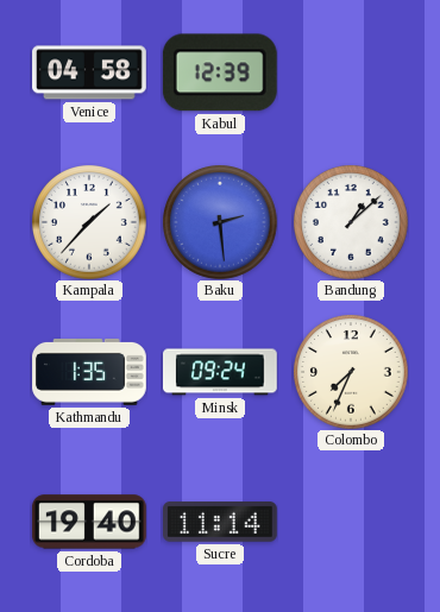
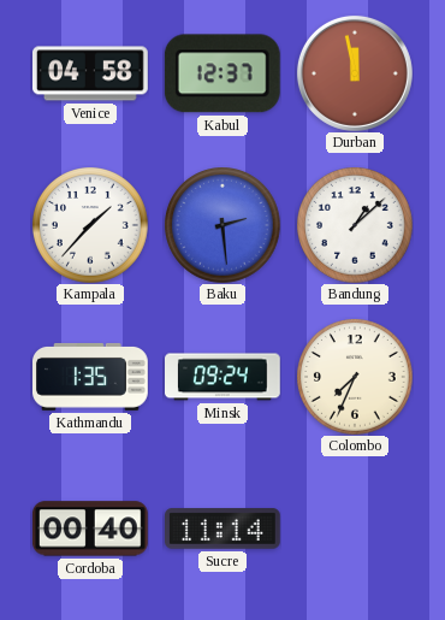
Kabul: 12:39 -> 12:37 (222, 73)
Durban: none -> 11:58 (355, 73)
Cordoba: 19:40 -> 00:40 (90, 529)
